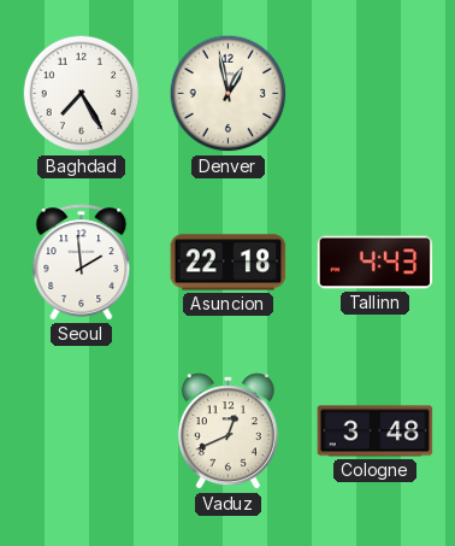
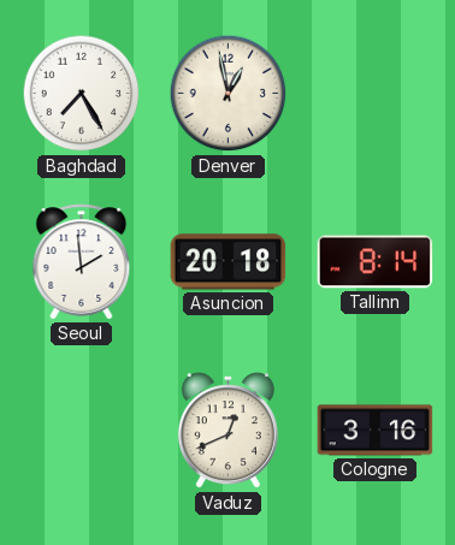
Asuncion: 22:18 -> 20:18 (229, 262)
Tallinn: 4:43 -> 8:14 (376, 262)
Cologne: 3:48 -> 3:16 (376, 431)
